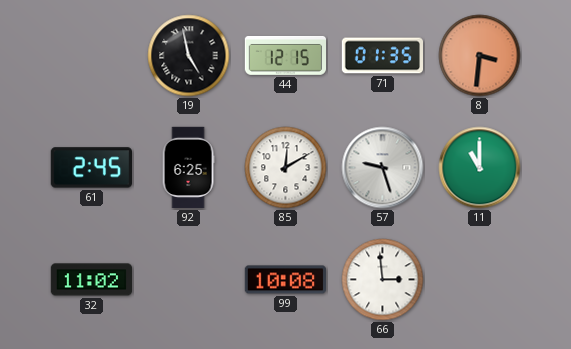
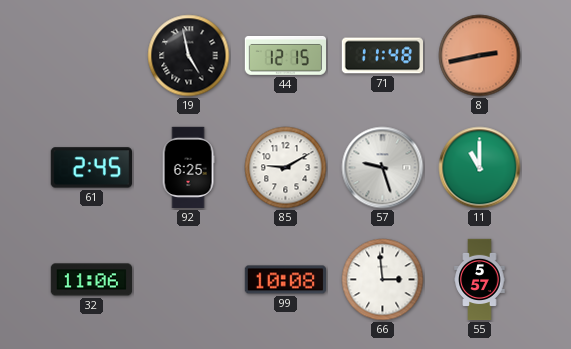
71: 01:35 -> 11:48 (383, 56)
8: 3:31 -> 2:43 (480, 56)
85: 12:10 -> 9:10 (286, 168)
32: 11:02 -> 11:06 (92, 280)
55: none -> 5:57 (480, 280)
